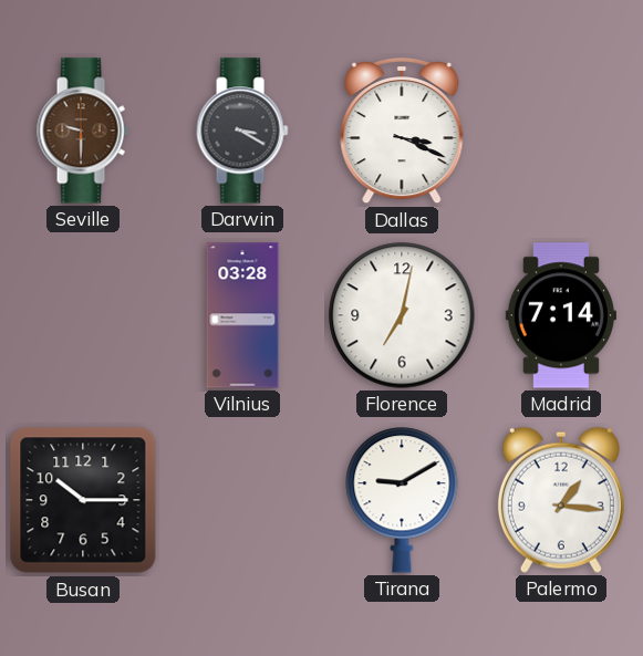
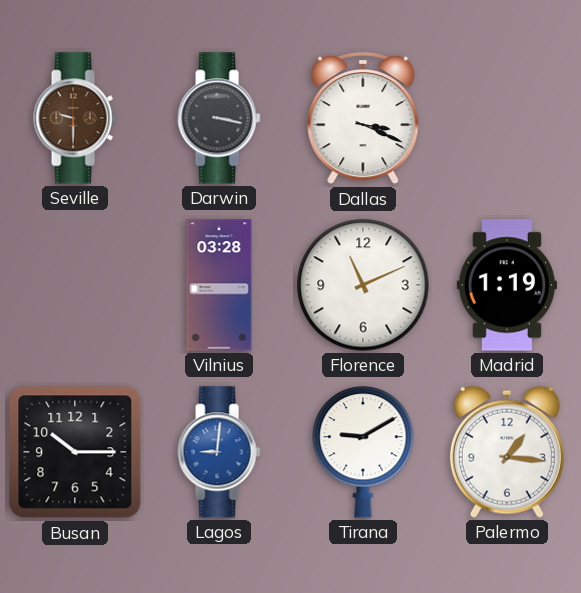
Darwin: 3:20 -> 3:17 (219, 118)
Florence: 7:02 -> 11:11 (363, 285)
Madrid: 7:14 -> 1:19 (507, 285)
Lagos: none -> 9:01 (219, 452)
